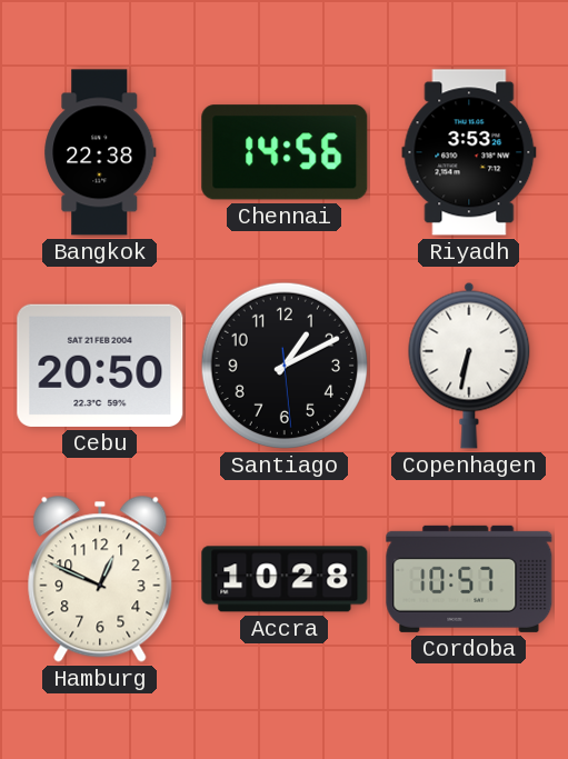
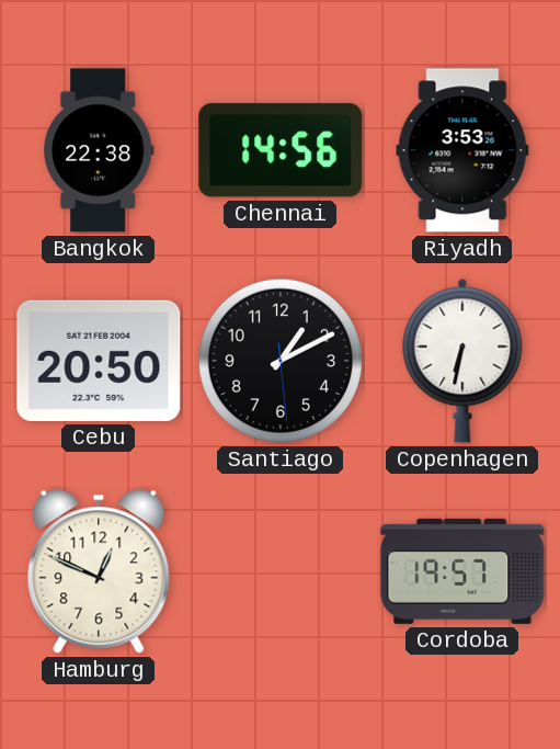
Accra: 10:28 -> none (285, 579)
Cordoba: 10:57 -> 19:57 (462, 571)
